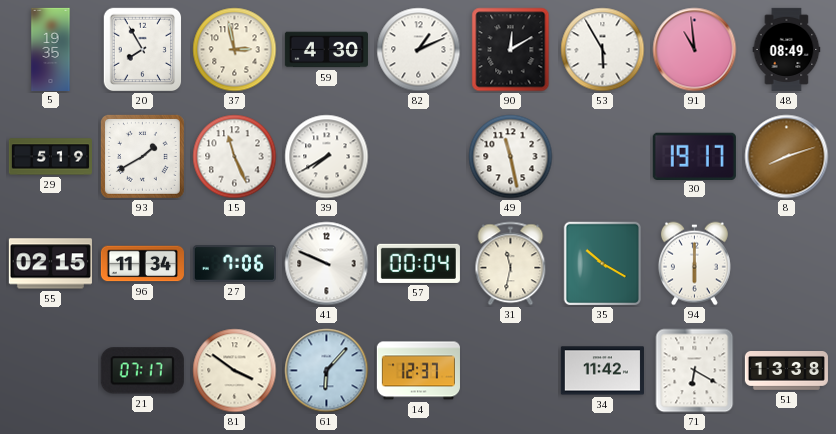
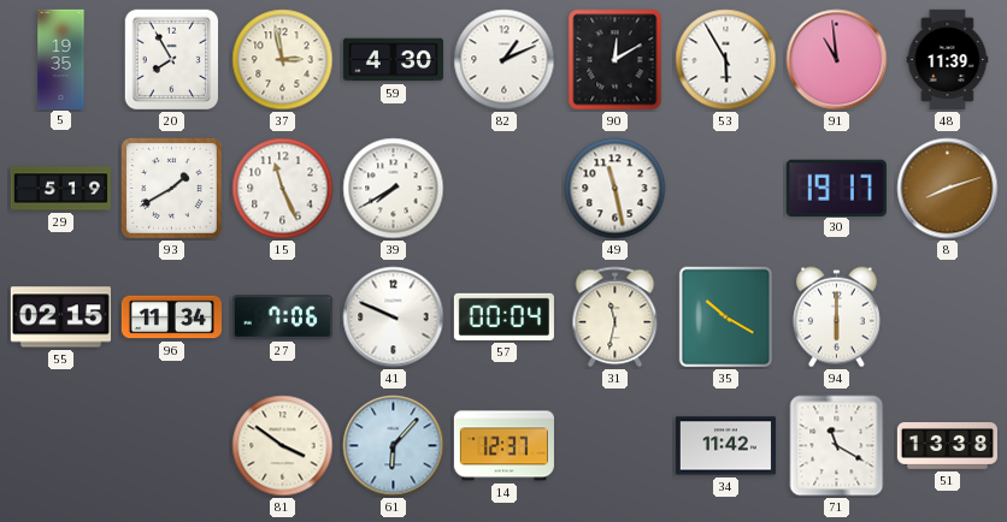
48: 08:49 -> 11:39 (948, 59)
21: 07:17 -> none (142, 371)
71: 6:20 -> 11:20 (837, 446)
